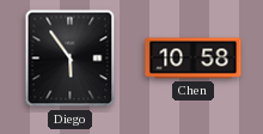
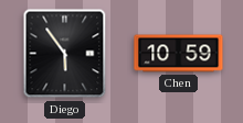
Chen: 10:58 -> 10:59 (179, 54)
